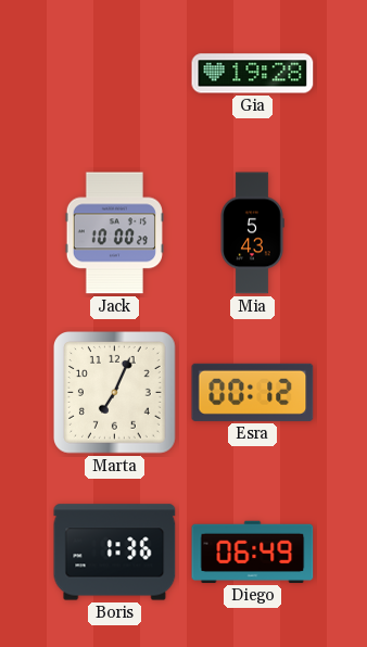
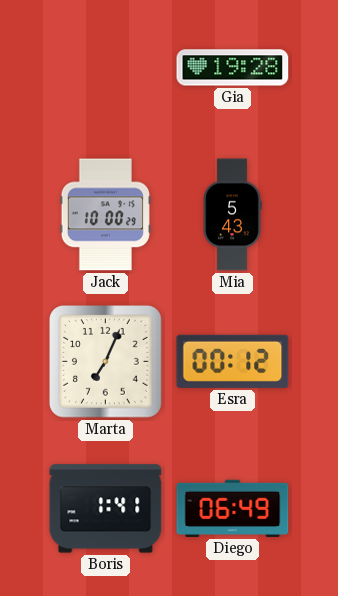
Boris: 1:36 -> 1:41 (106, 509)
